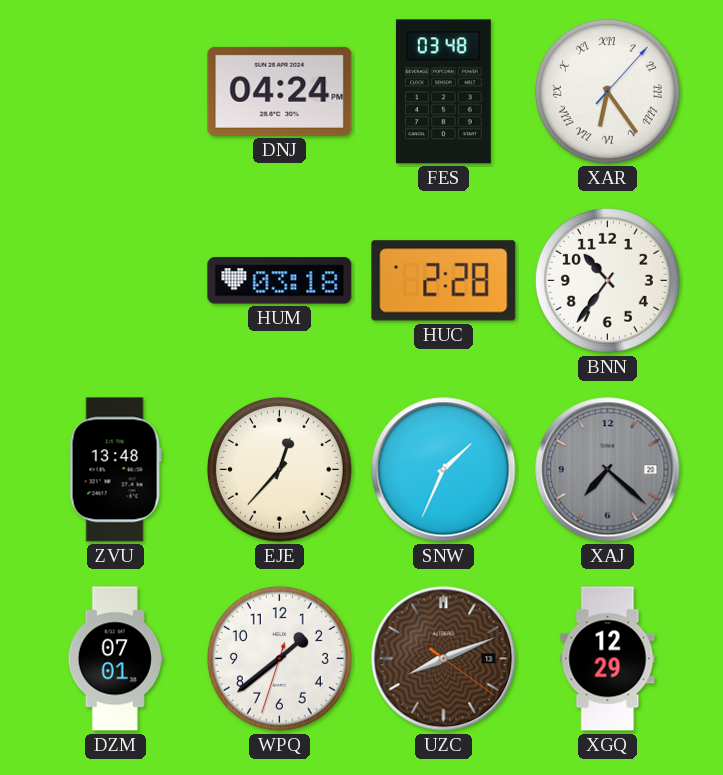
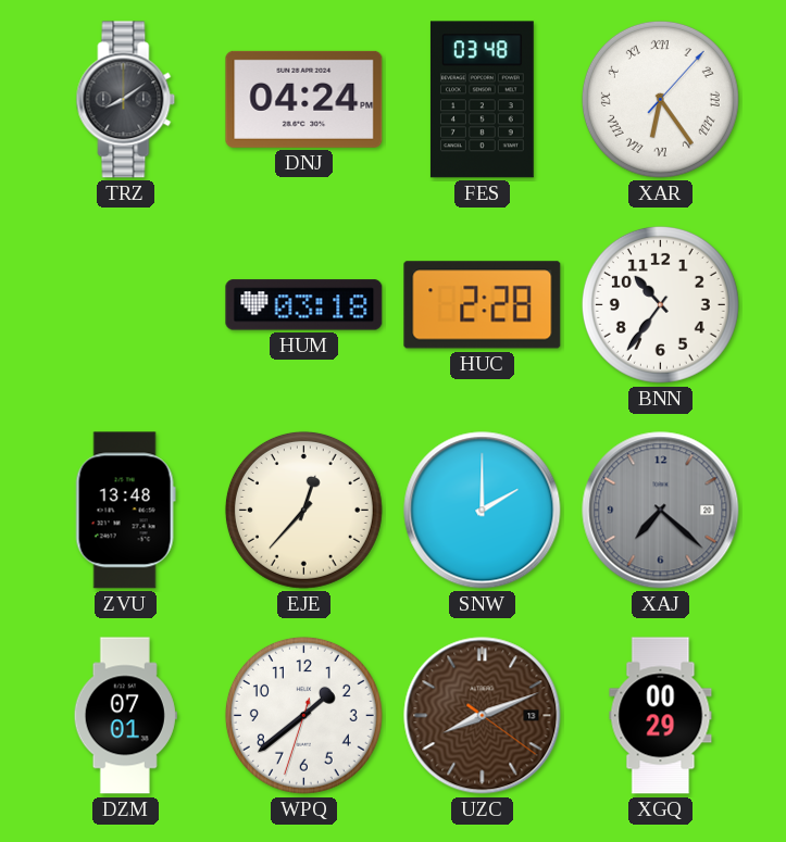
TRZ: none -> 8:09 (126, 100)
SNW: 1:34 -> 2:00 (483, 511)
XGQ: 12:29 -> 00:29 (661, 716)
